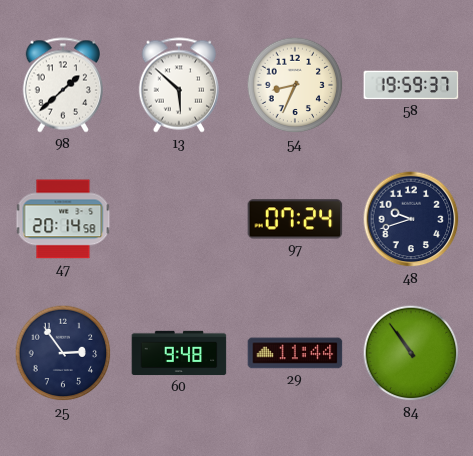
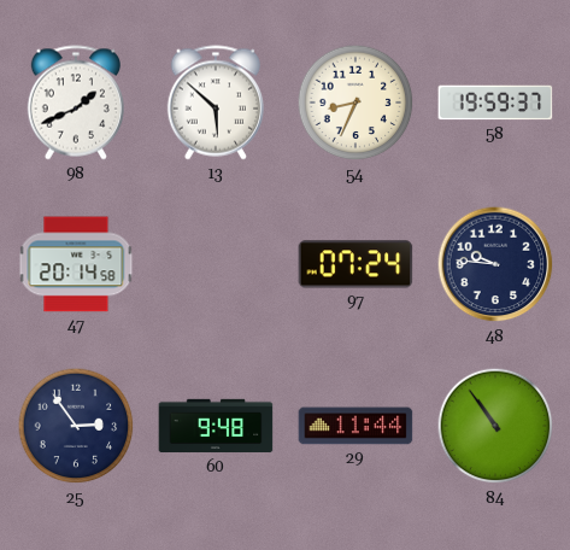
98: 1:38 -> 1:41 (75, 103)
48: 9:42 -> 9:46 (495, 264)
